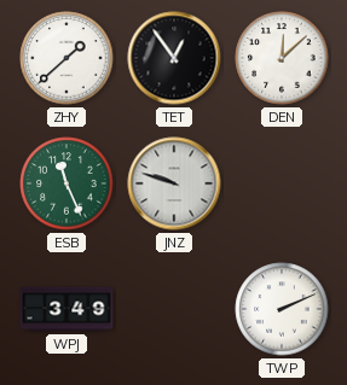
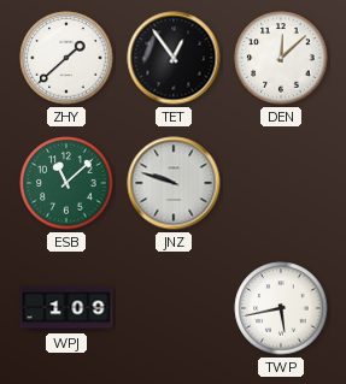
ESB: 11:26 -> 11:08 (66, 183)
WPJ: 3:49 -> 1:09 (66, 308)
TWP: 2:11 -> 5:43 (281, 308)
